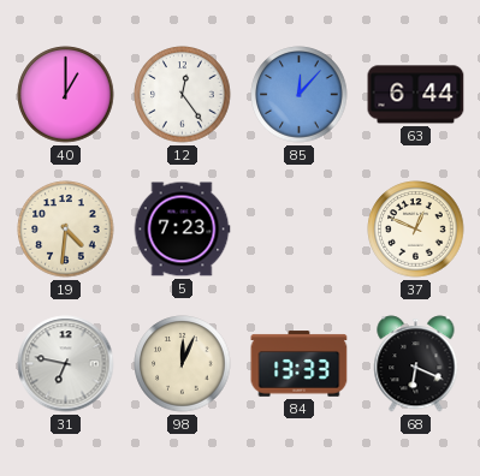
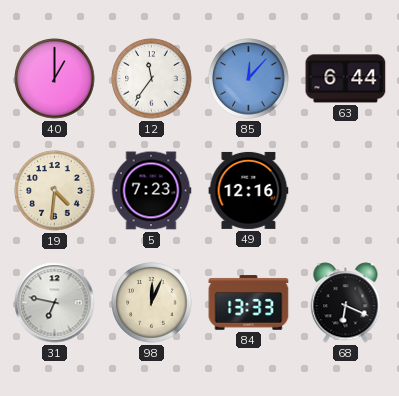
12: 12:24 -> 11:36 (152, 79)
49: none -> 12:16 (249, 190)
37: 12:49 -> none (416, 230)
